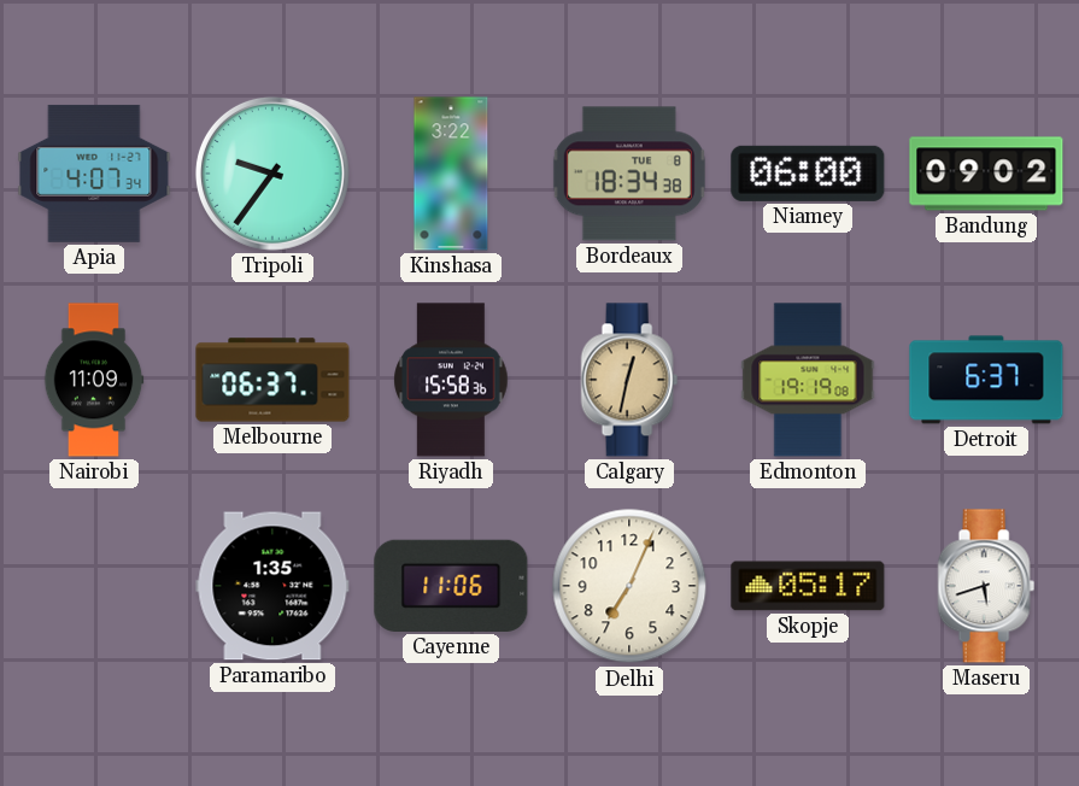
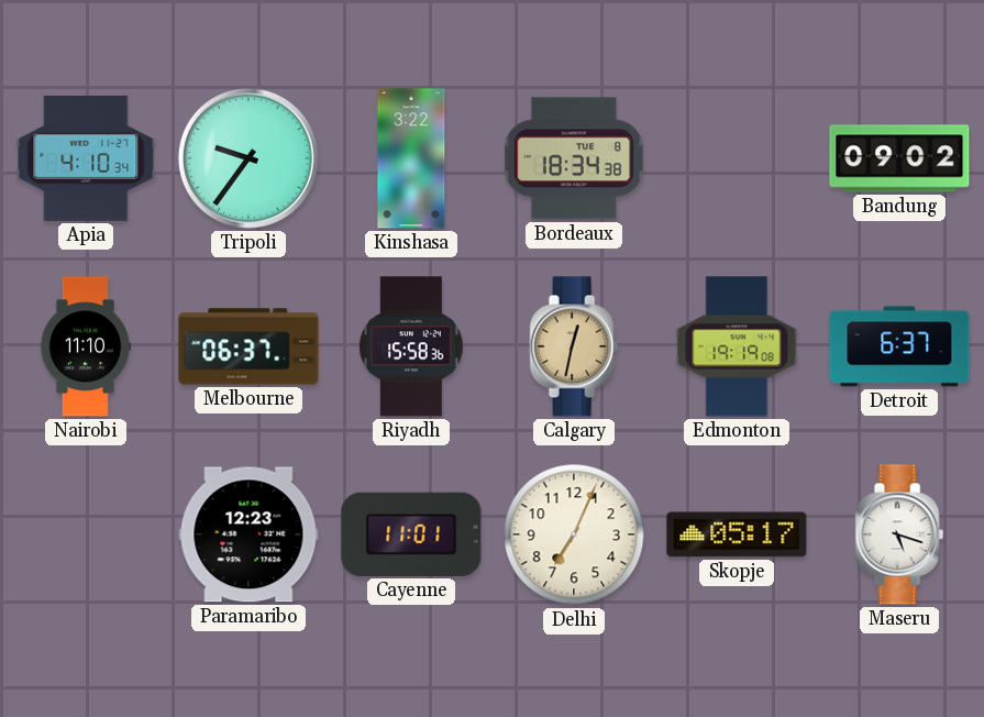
Apia: 4:07 -> 4:10 (86, 158)
Niamey: 06:00 -> none (808, 174)
Nairobi: 11:09 -> 11:10 (86, 346)
Paramaribo: 1:35 -> 12:23 (248, 534)
Cayenne: 11:06 -> 11:01 (411, 534)
Maseru: 5:42 -> 5:18 (899, 534)
